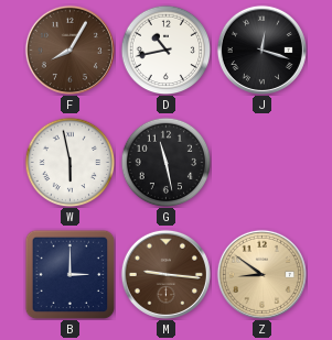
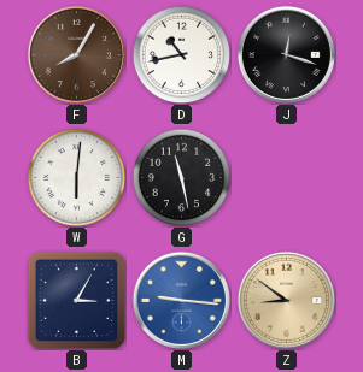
W: 5:58 -> 6:01 (76, 177)
B: 3:00 -> 3:05 (76, 300)
M dial: brown -> blue (181, 300)
